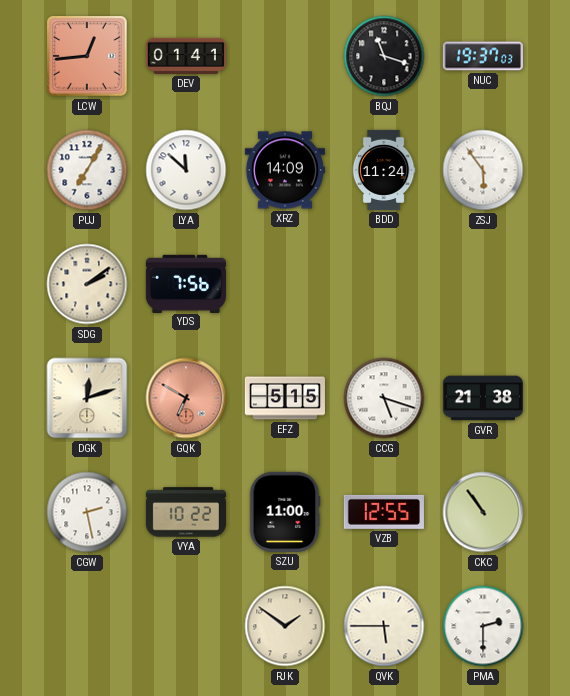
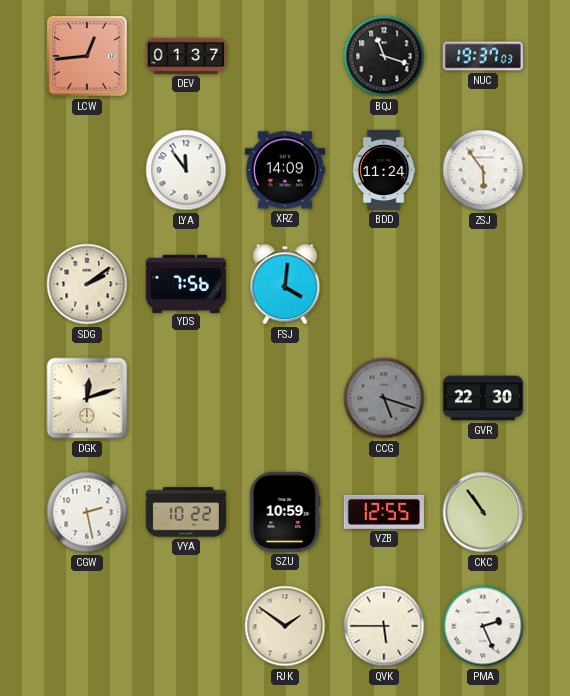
DEV: 01:41 -> 01:37 (186, 56)
PUJ: 7:05 -> none (87, 170)
LYA: 11:52 -> 11:54 (186, 170)
FSJ: none -> 4:01 (285, 284)
GQK: 6:50 -> none (186, 398)
EFZ: 5:15 -> none (285, 398)
CCG dial: white -> grey (384, 398)
GVR: 21:38 -> 22:30 (483, 398)
SZU: 11:00 -> 10:59 (285, 512)
PMA: 2:30 -> 2:26 (483, 626)
